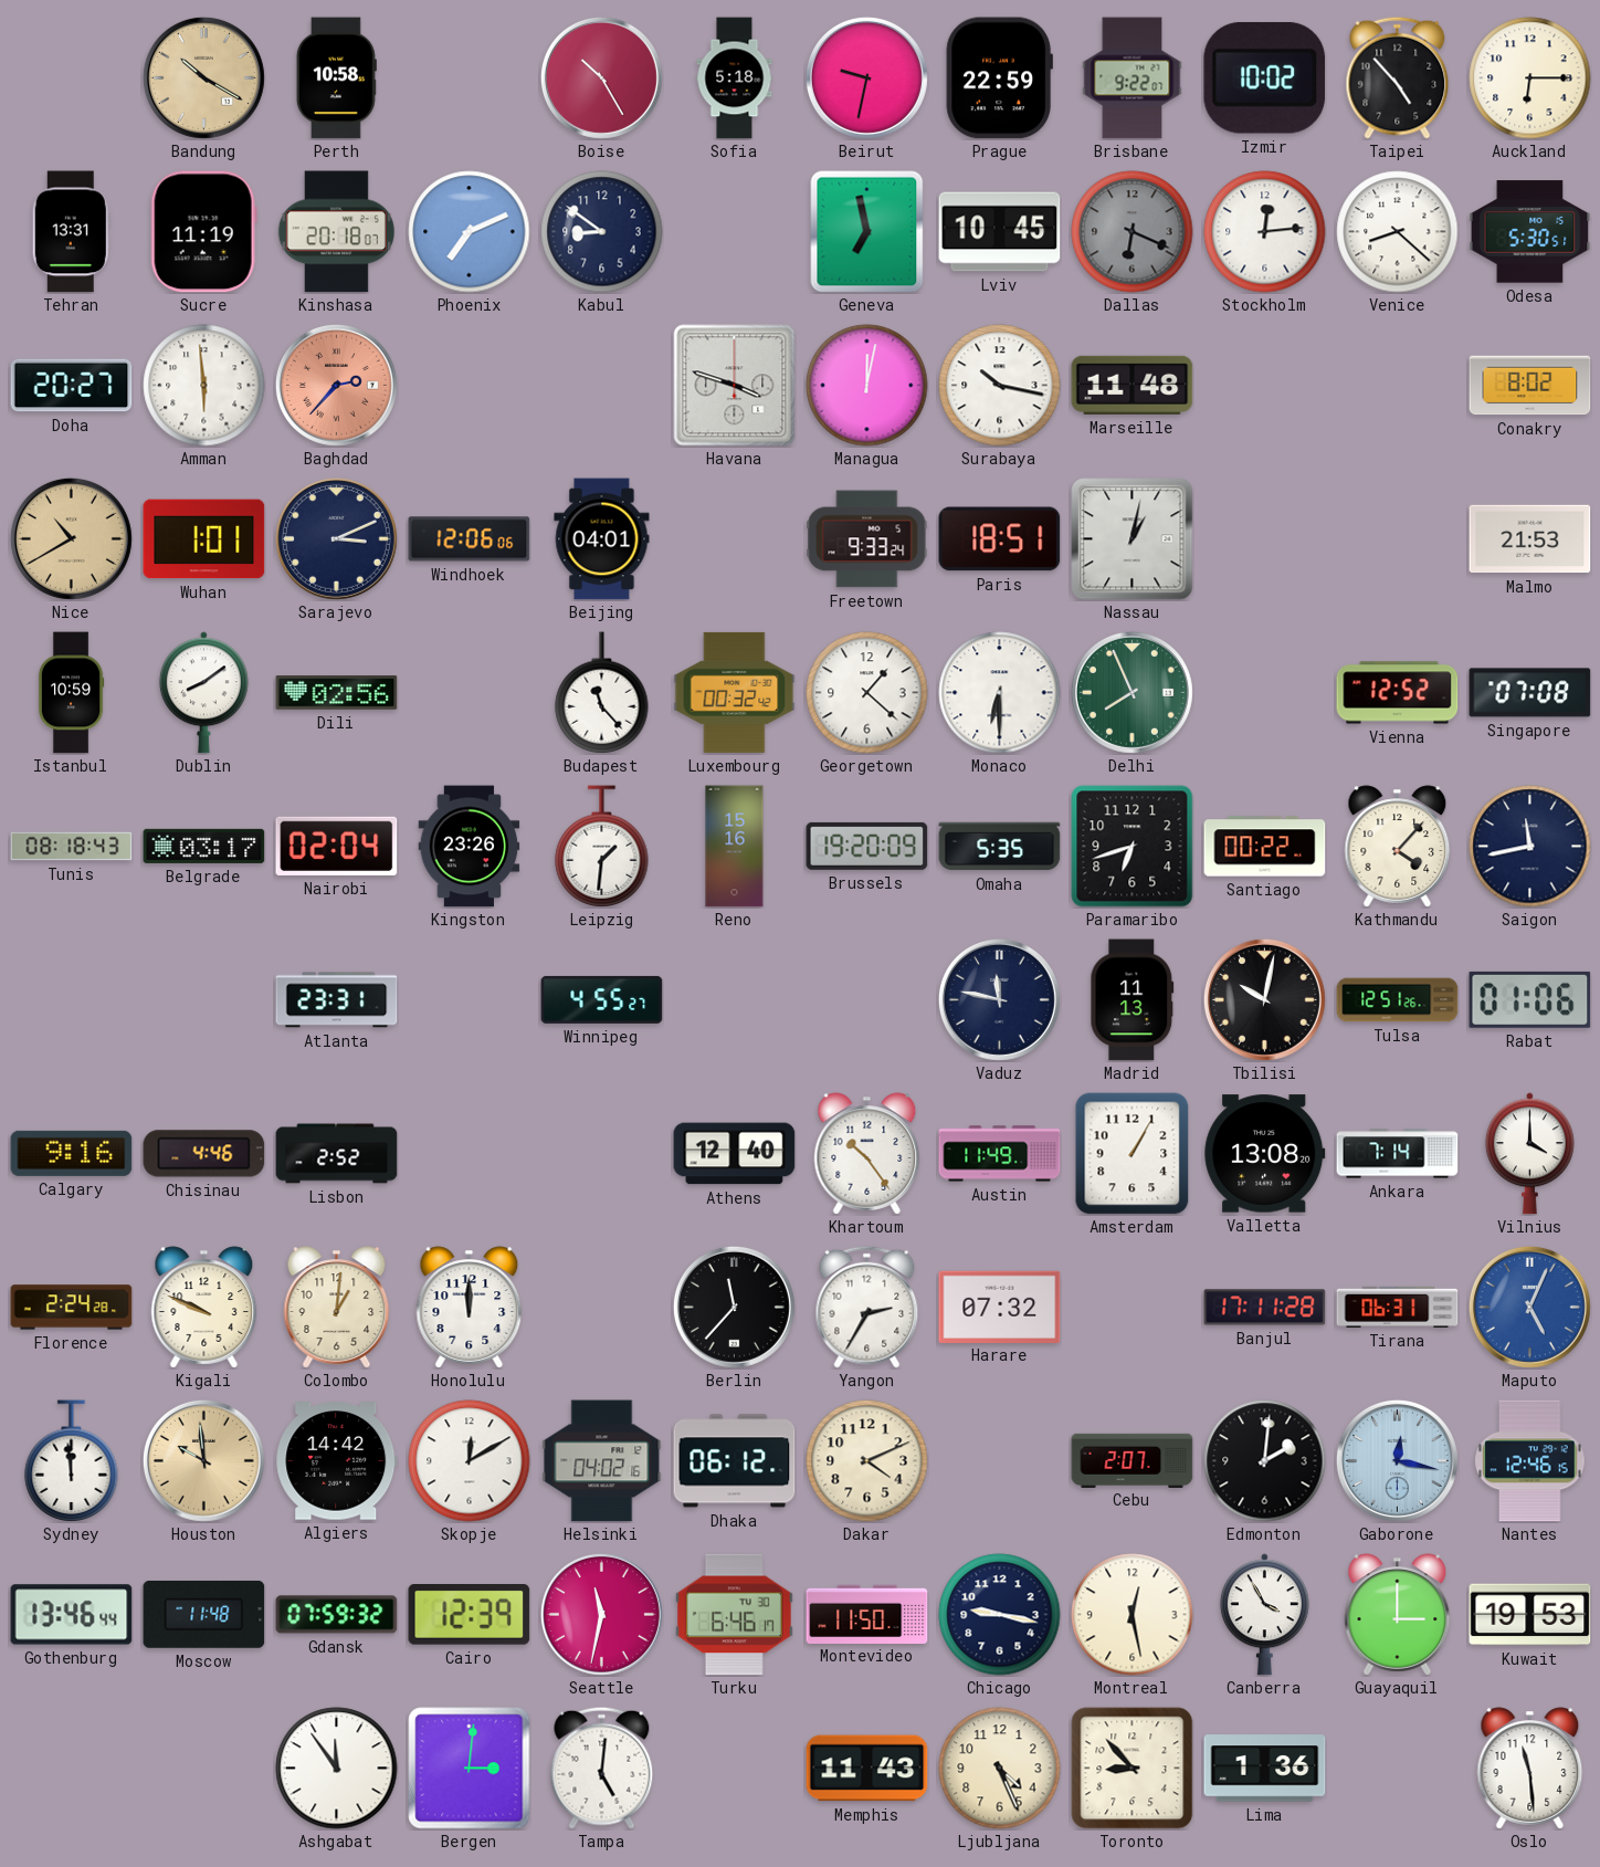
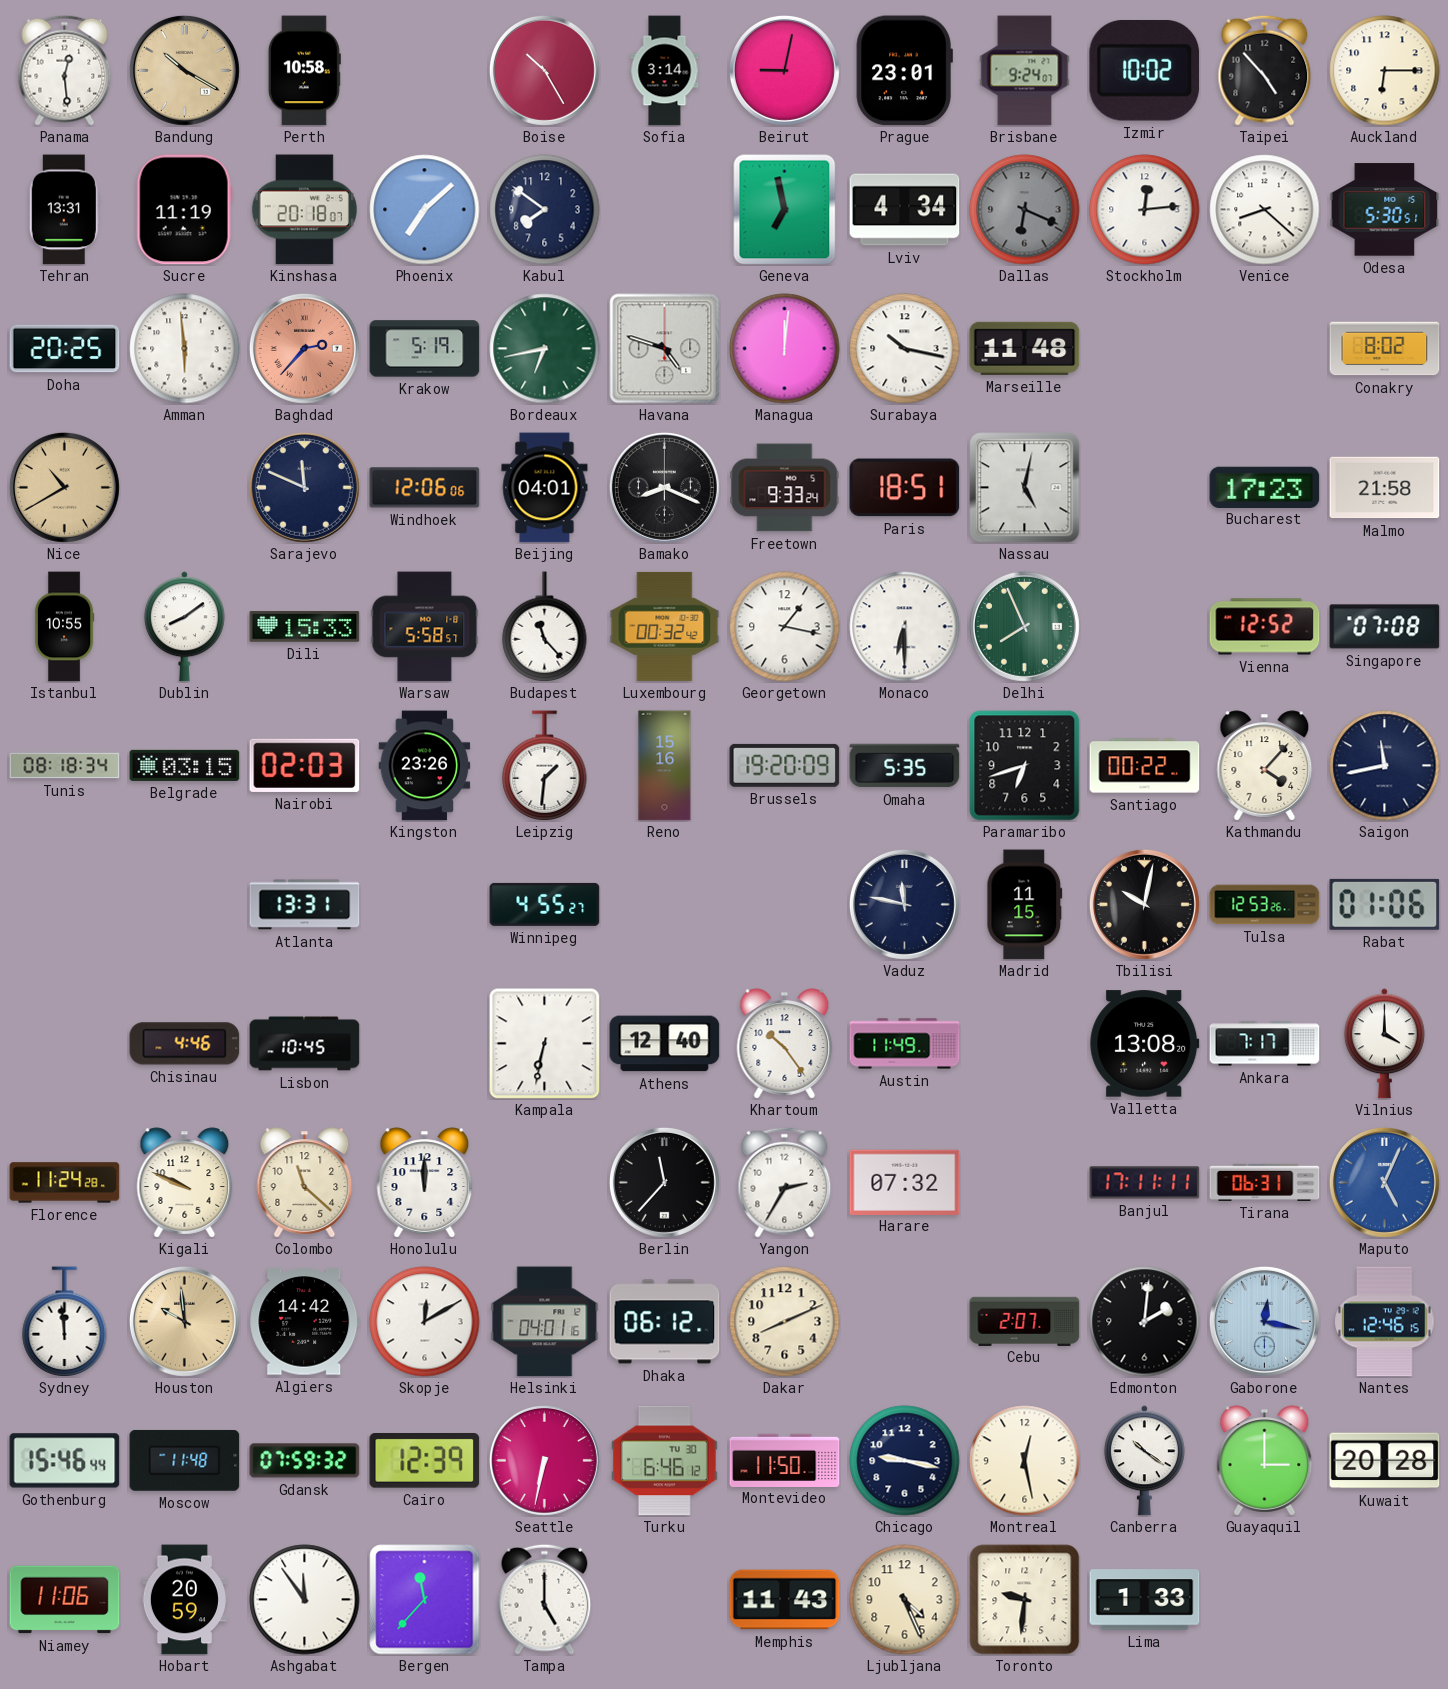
Panama: none -> 12:29 (65, 70)
Sofia: 5:18 -> 3:14 (665, 71)
Beirut: 9:32 -> 9:02 (784, 70)
Prague: 22:59 -> 23:01 (904, 71)
Brisbane: 9:22 -> 9:24 (1025, 71)
Phoenix: 7:11 -> 7:08 (425, 210)
Kabul: 8:51 -> 7:51 (545, 210)
Lviv: 10:45 -> 4:34 (905, 210)
Doha: 20:27 -> 20:25 (65, 349)
Krakow: none -> 5:19 (425, 349)
Bordeaux: none -> 6:43 (545, 349)
Havana: 3:48 -> 4:48 (665, 349)
Managua: 12:02 -> 12:01 (785, 349)
Wuhan: 1:01 -> none (204, 539)
Sarajevo: 3:11 -> 11:49 (304, 487)
Bamako: none -> 8:19 (664, 487)
Nassau: 1:02 -> 5:02 (1025, 488)
Bucharest: none -> 17:23 (1265, 487)
Malmo: 21:53 -> 21:58 (1385, 488)
Istanbul: 10:59 -> 10:55 (64, 627)
Dili: 02:56 -> 15:33 (305, 627)
Warsaw: none -> 5:58 (425, 627)
Georgetown: 1:22 -> 1:17 (785, 627)
Tunis: 08:18:43 -> 08:18:34 (65, 766)
Belgrade: 03:17 -> 03:15 (185, 765)
Nairobi: 02:04 -> 02:03 (305, 765)
Atlanta: 23:31 -> 13:31 (305, 905)
Madrid: 11:13 -> 11:15 (1025, 905)
Tulsa: 12:51 -> 12:53 (1265, 905)
Calgary: 9:16 -> none (72, 1153)
Lisbon: 2:52 -> 10:45 (305, 1044)
Kampala: none -> 6:32 (545, 1044)
Amsterdam: 1:05 -> none (1133, 1154)
Ankara: 7:14 -> 7:17 (1265, 1044)
Florence: 2:24 -> 11:24 (65, 1183)
Colombo: 1:01 -> 11:22 (305, 1183)
Banjul: 17:11:28 -> 17:11:11 (1145, 1183)
Helsinki: 04:02 -> 04:01 (545, 1322)
Dakar: 4:11 -> 8:11 (785, 1322)
Gothenburg: 13:46 -> 15:46 (65, 1461)
Seattle: 11:32 -> 6:32 (544, 1460)
Turku: 6:46:17 -> 6:46:12 (664, 1461)
Canberra: 3:55 -> 10:21 (1144, 1461)
Kuwait: 19:53 -> 20:28 (1385, 1461)
Niamey: none -> 11:06 (65, 1600)
Hobart: none -> 20:59 (184, 1600)
Bergen: 3:01 -> 11:37 (425, 1600)
Tampa: 5:01 -> 5:00 (545, 1599)
Toronto: 8:53 -> 9:31 (1025, 1600)
Lima: 1:36 -> 1:33 (1145, 1600)
Oslo: 11:29 -> none (1530, 1769)
